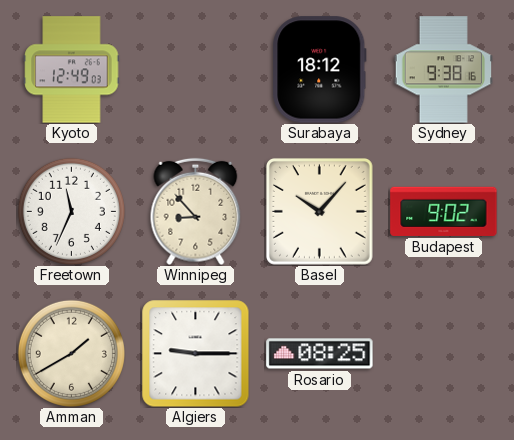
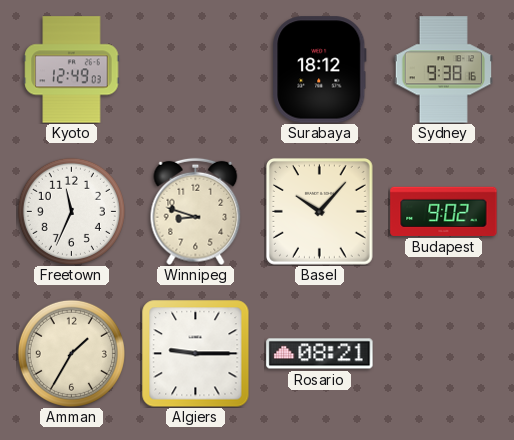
Winnipeg: 8:53 -> 8:48 (196, 211)
Amman: 1:40 -> 1:35 (71, 353)
Rosario: 08:25 -> 08:21 (320, 354)
